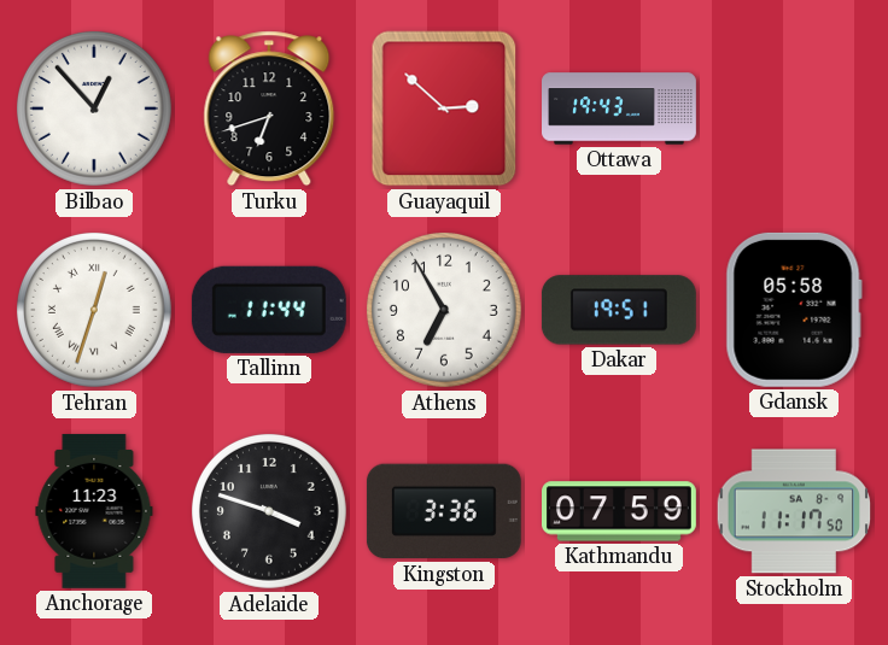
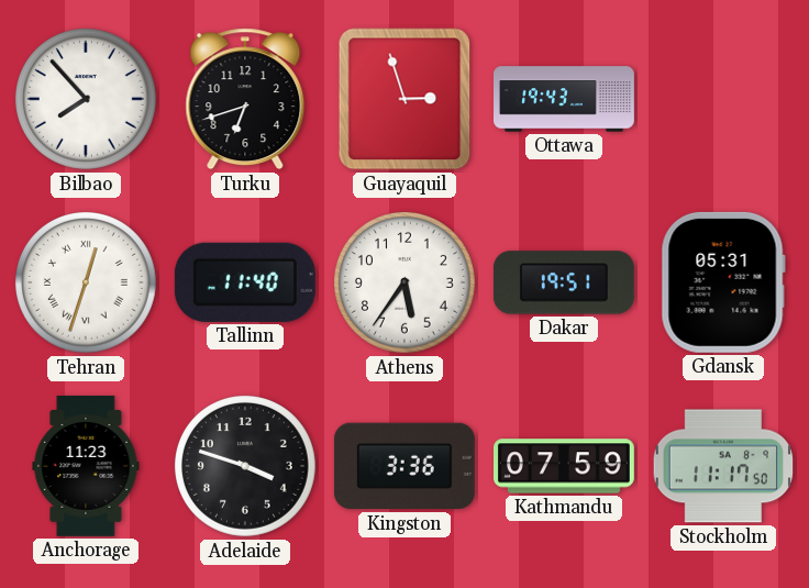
Bilbao: 12:53 -> 7:53 (86, 99)
Guayaquil: 2:52 -> 2:57 (404, 99)
Tallinn: 11:44 -> 11:40 (245, 282)
Athens: 6:55 -> 5:36 (404, 282)
Gdansk: 05:58 -> 05:31 (723, 282)
